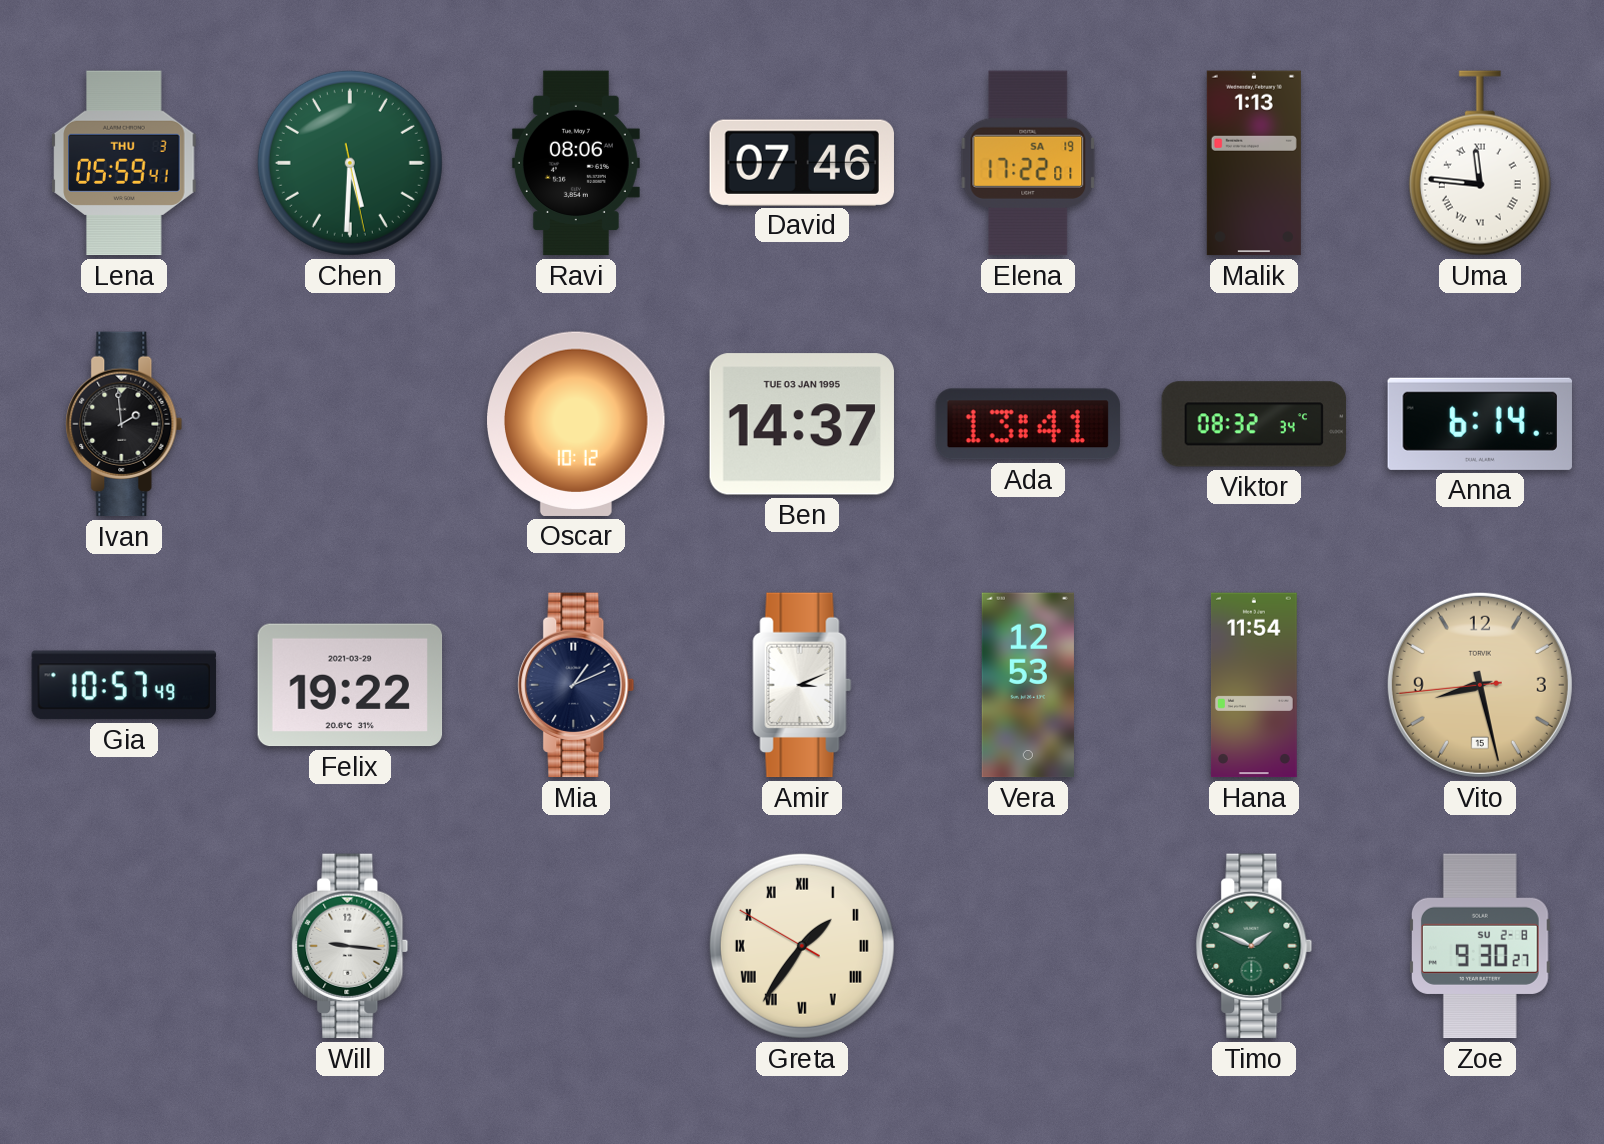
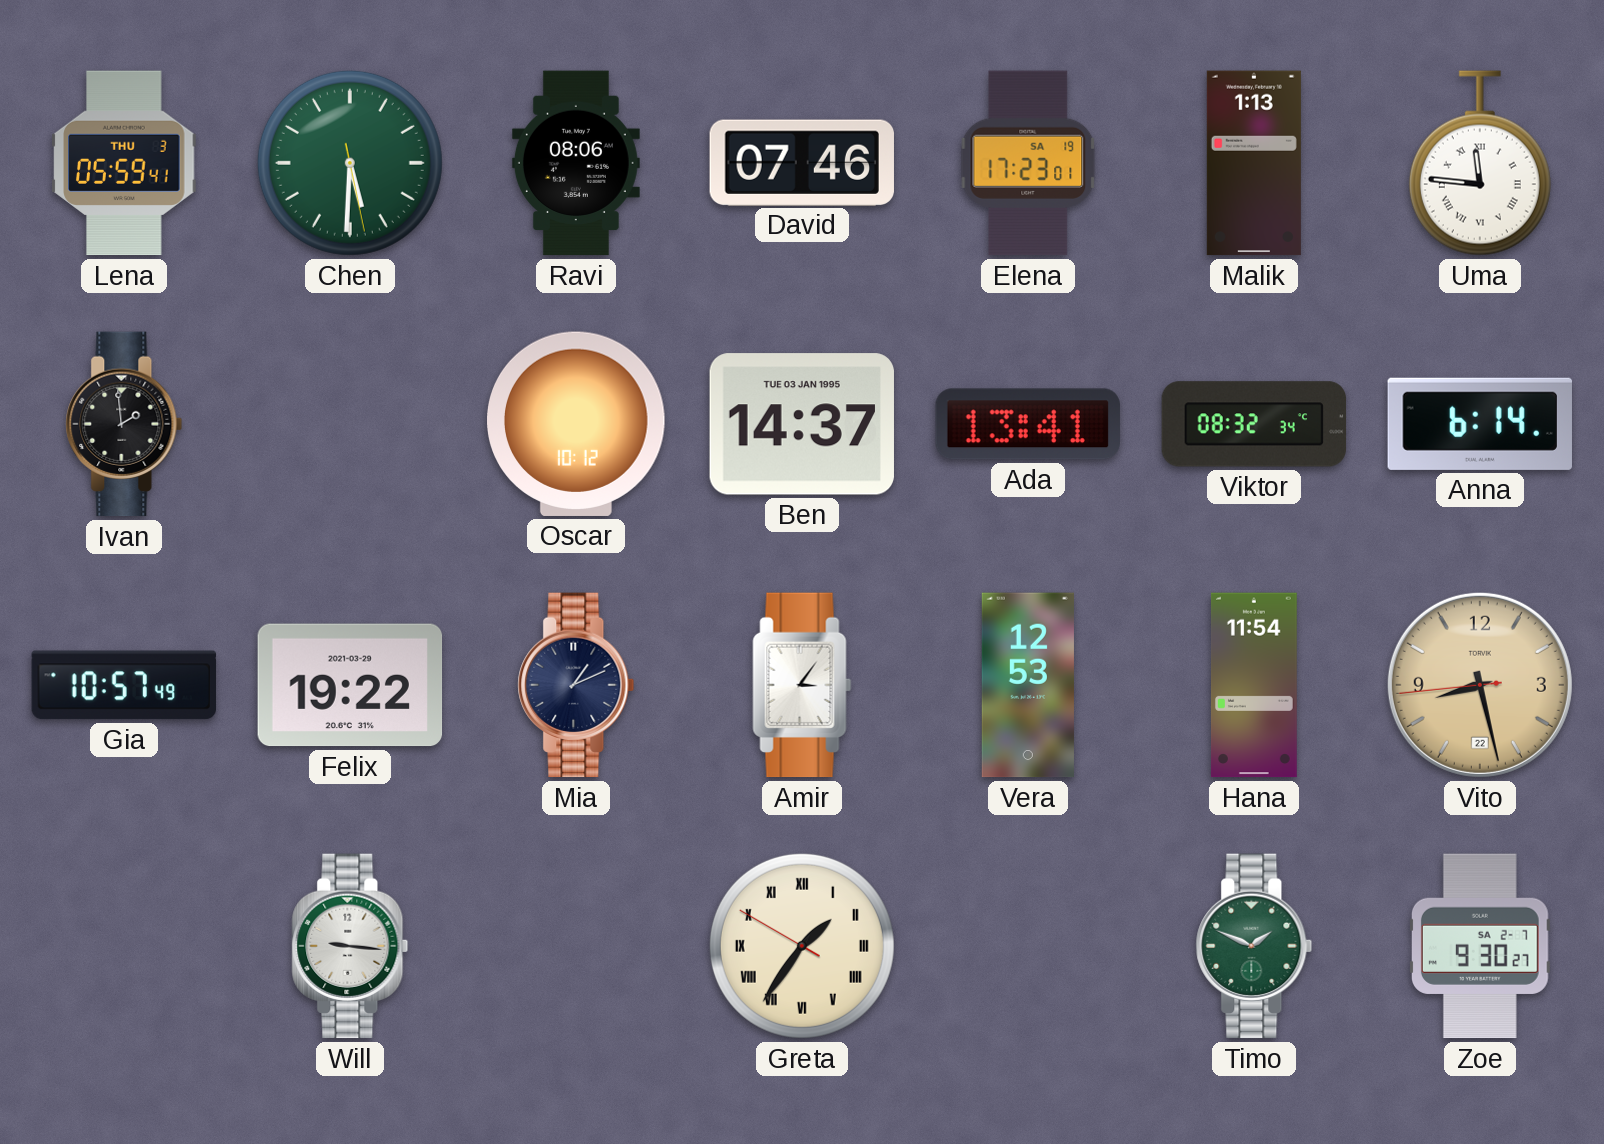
Elena: 17:22 -> 17:23 (1028, 163)
Amir: 3:11 -> 3:06 (802, 685)
Vito date: 15 -> 22 (1480, 685)
Zoe date: SU 2-8 -> SA 2-7 (1480, 946)
